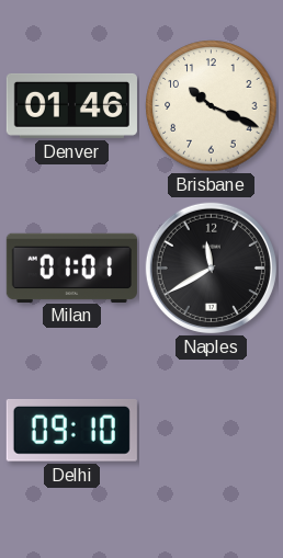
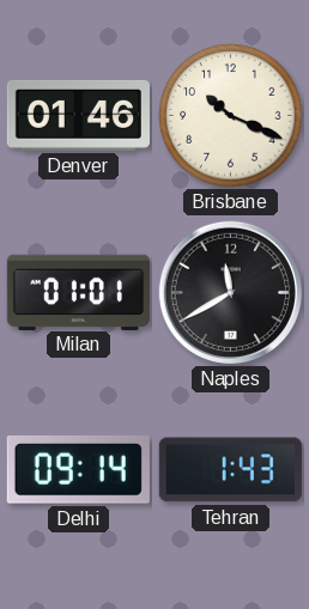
Delhi: 09:10 -> 09:14 (78, 469)
Tehran: none -> 1:43 (230, 470)
